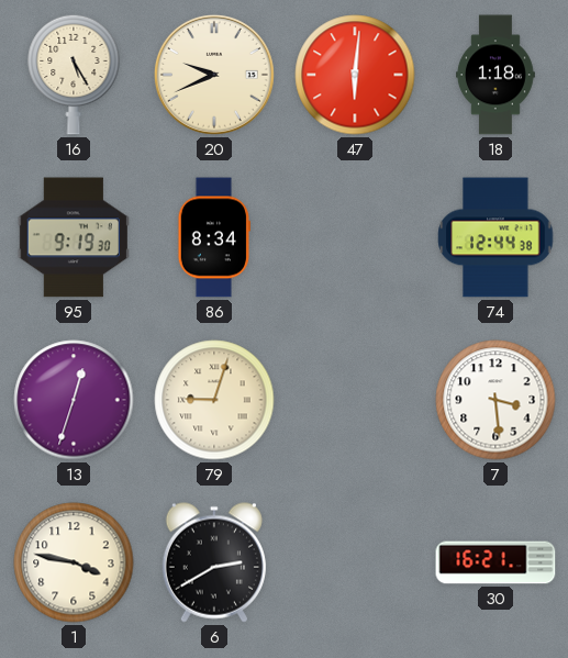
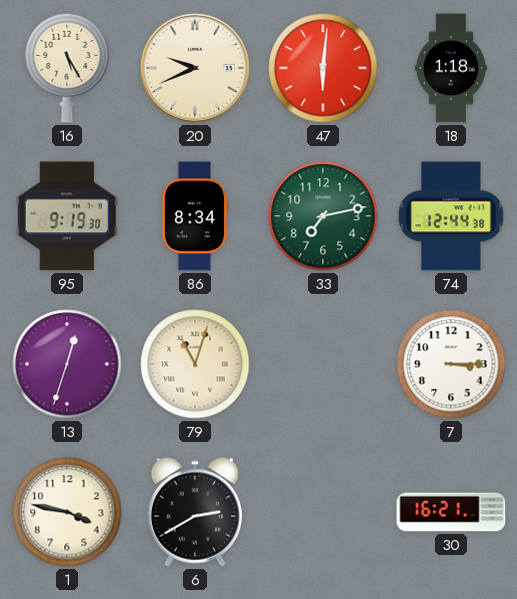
33: none -> 7:13 (323, 216)
79: 9:03 -> 11:03 (195, 364)
7: 3:29 -> 3:15 (451, 364)
